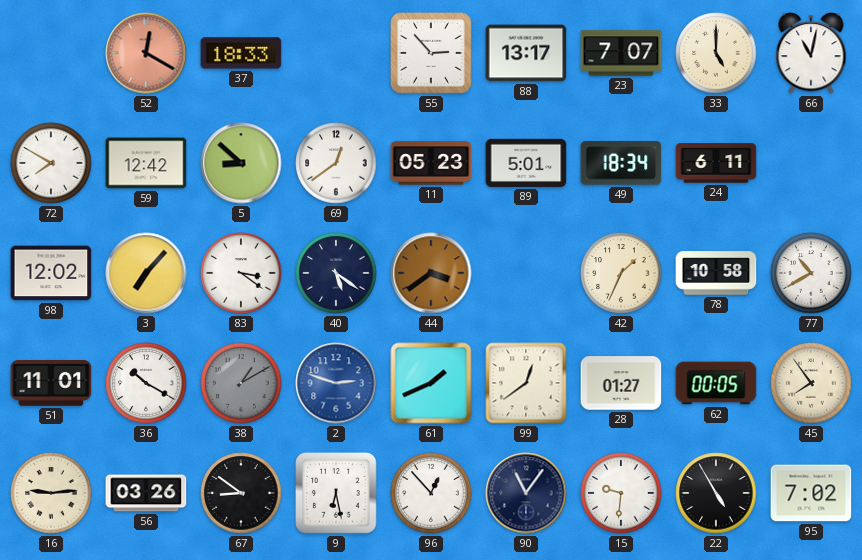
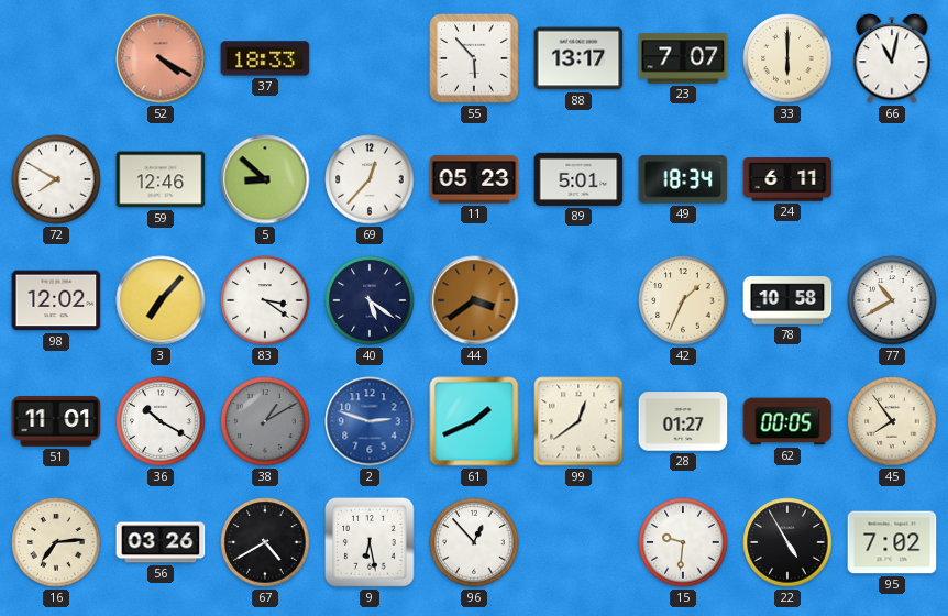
52: 12:20 -> 4:20 (161, 58)
55: 2:53 -> 5:53 (475, 59)
33: 5:00 -> 6:00 (787, 58)
59: 12:42 -> 12:46 (161, 179)
69: 12:39 -> 12:37 (370, 179)
16: 9:14 -> 7:14 (56, 542)
67: 8:51 -> 4:40 (265, 542)
90: 11:06 -> none (526, 493)
